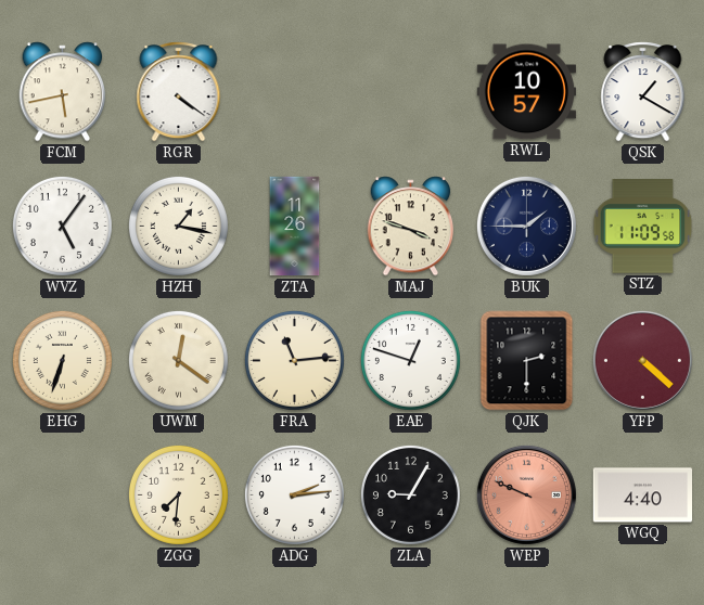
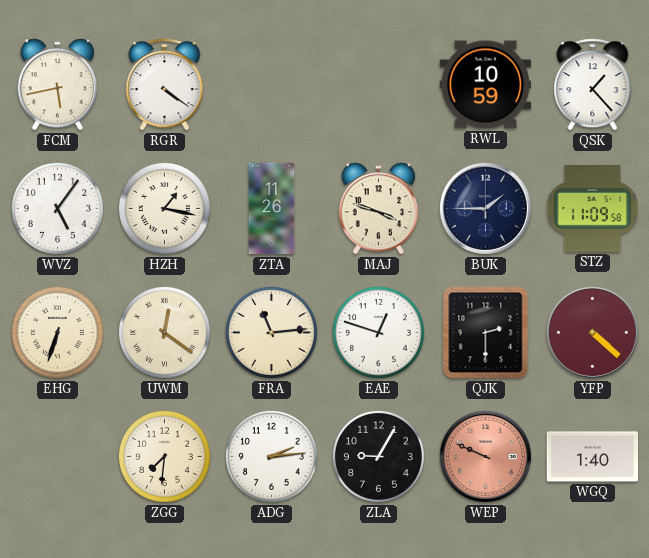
RWL: 10:57 -> 10:59 (485, 85)
QSK: 1:20 -> 1:23 (593, 85)
WGQ: 4:40 -> 1:40 (593, 457)
